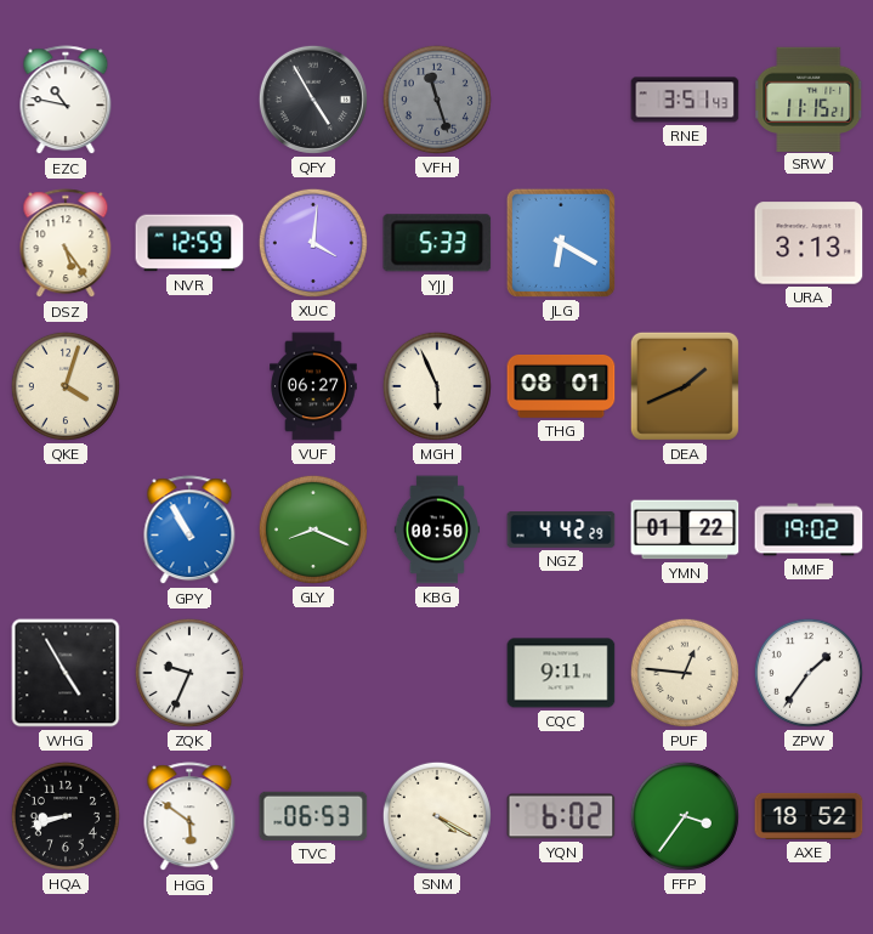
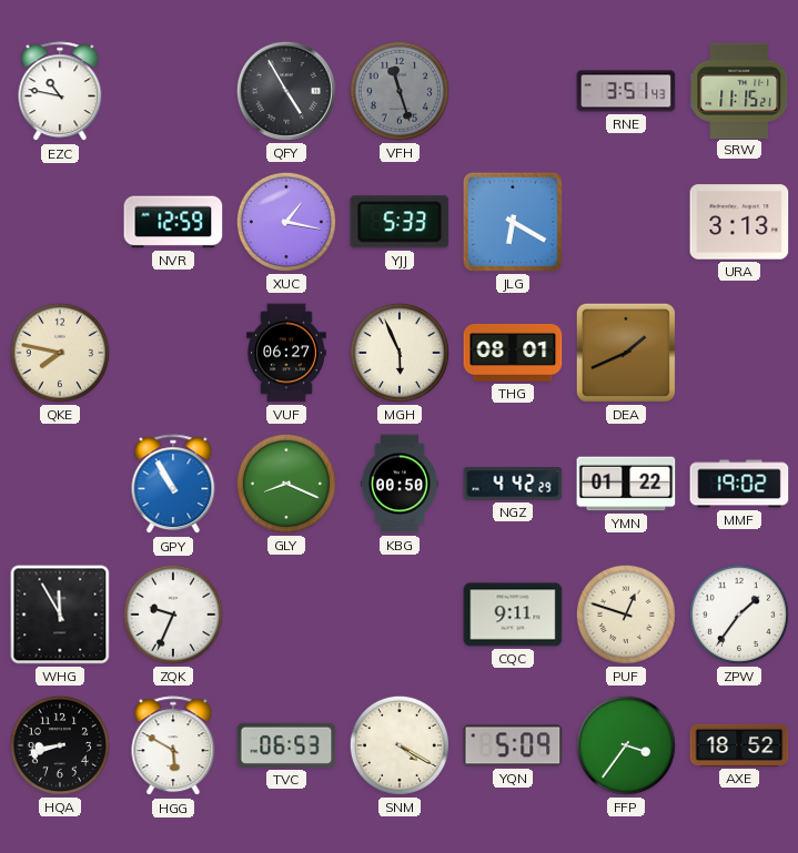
DSZ: 5:24 -> none (66, 244)
XUC: 4:01 -> 1:17 (286, 222)
QKE: 4:03 -> 7:47 (60, 353)
WHG: 4:55 -> 11:55 (60, 615)
PUF: 12:46 -> 12:48 (626, 615)
HGG: 5:51 -> 5:50 (173, 747)
YQN: 6:02 -> 5:09 (513, 745)
